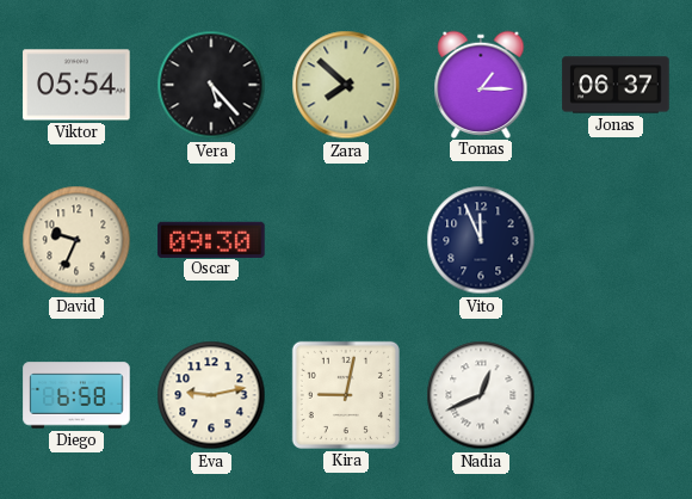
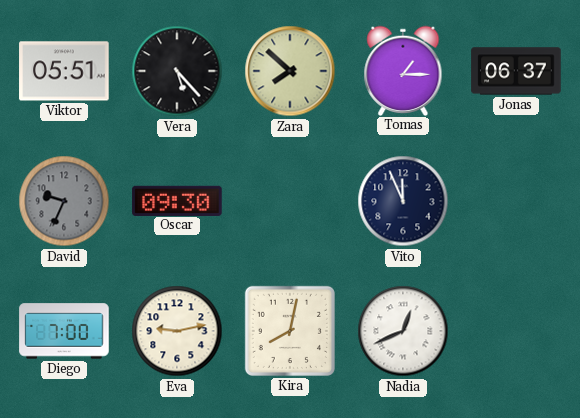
Viktor: 05:54 -> 05:51 (64, 71)
David dial: cream -> grey (64, 201)
Diego: 6:58 -> 7:00 (64, 331)
Kira: 9:02 -> 8:02 (290, 331)
